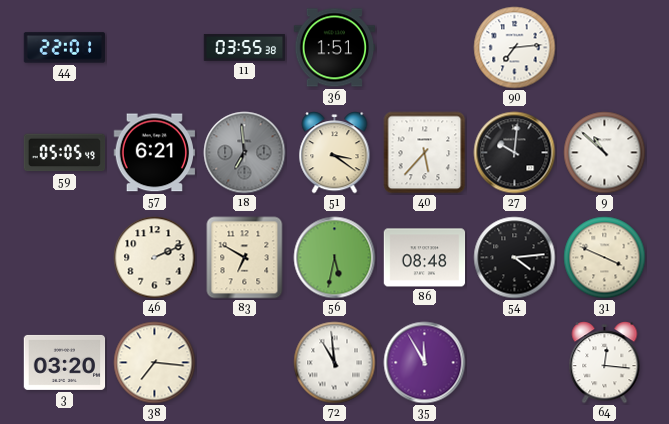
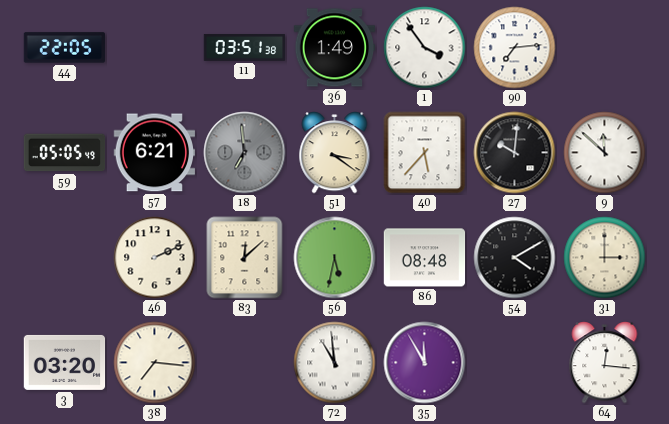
44: 22:01 -> 22:05 (65, 48)
11: 03:55 -> 03:51 (245, 48)
36: 1:51 -> 1:49 (335, 48)
1: none -> 3:54 (425, 48)
9: 10:52 -> 11:52 (605, 153)
83: 6:50 -> 12:08 (245, 258)
54: 4:14 -> 4:10 (515, 258)
31: 3:49 -> 3:00 (605, 258)
